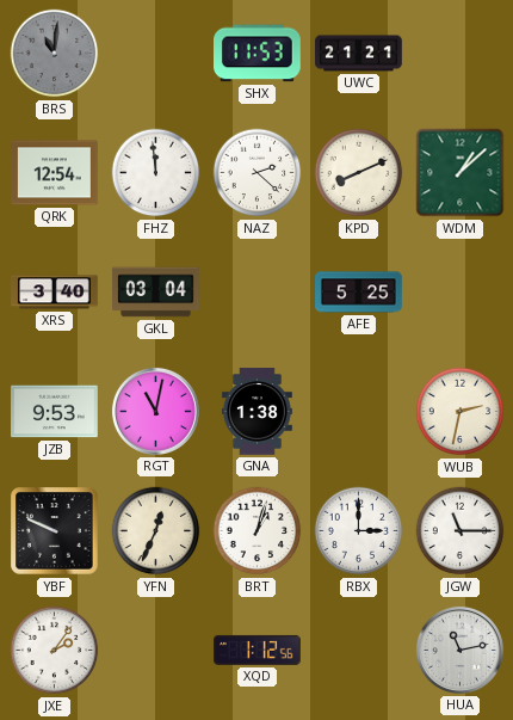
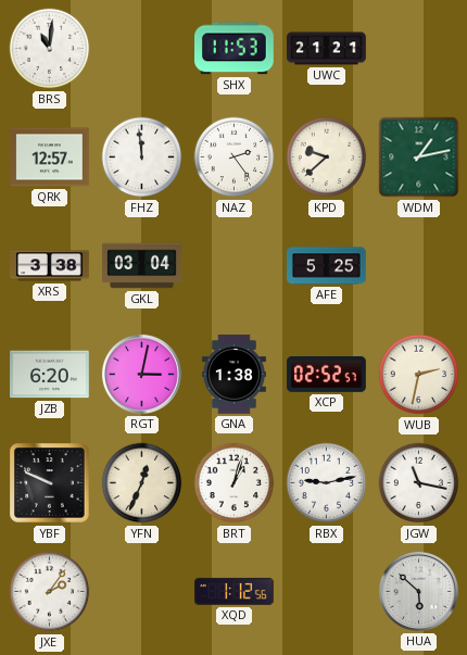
BRS dial: grey -> white (50, 49)
QRK: 12:54 -> 12:57 (50, 158)
NAZ: 2:22 -> 2:24 (235, 158)
KPD: 8:11 -> 9:38 (327, 158)
WDM: 1:08 -> 1:13 (419, 158)
XRS: 3:40 -> 3:38 (50, 266)
JZB: 9:53 -> 6:20 (50, 375)
RGT: 11:02 -> 3:02 (141, 374)
XCP: none -> 02:52 (327, 375)
RBX: 3:00 -> 9:13 (327, 483)
JGW: 11:15 -> 11:17 (419, 483)
HUA: 11:13 -> 5:52 (418, 591)
